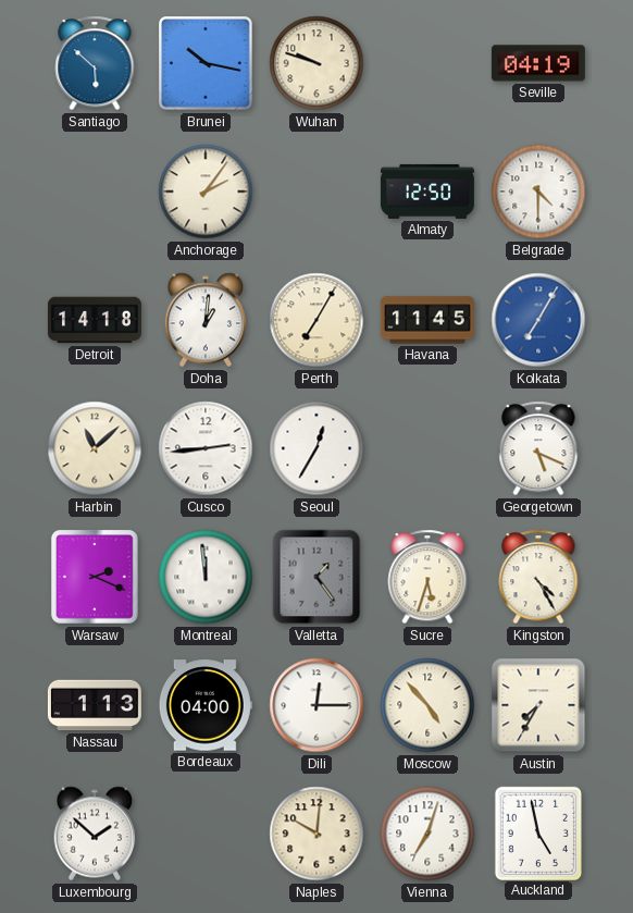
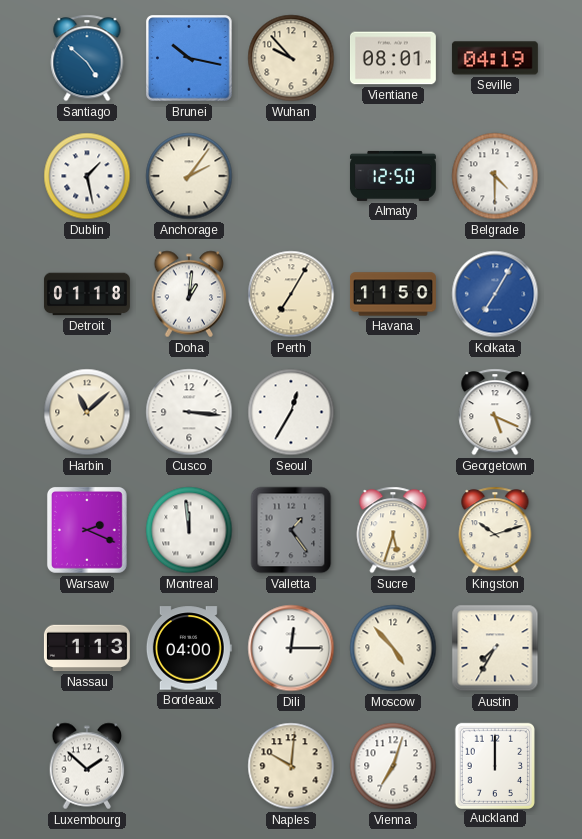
Santiago: 5:52 -> 4:52 (87, 58)
Wuhan: 9:48 -> 9:53 (291, 58)
Vientiane: none -> 08:01 (393, 58)
Dublin: none -> 1:28 (87, 176)
Detroit: 14:18 -> 01:18 (87, 294)
Havana: 11:45 -> 11:50 (393, 294)
Cusco: 2:44 -> 3:16 (189, 412)
Kingston: 4:25 -> 10:12 (495, 530)
Auckland: 4:58 -> 12:00 (495, 765)
